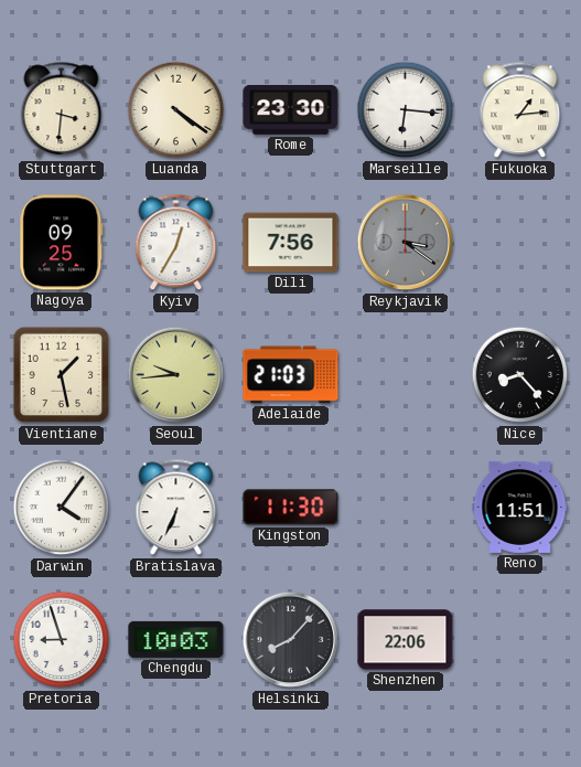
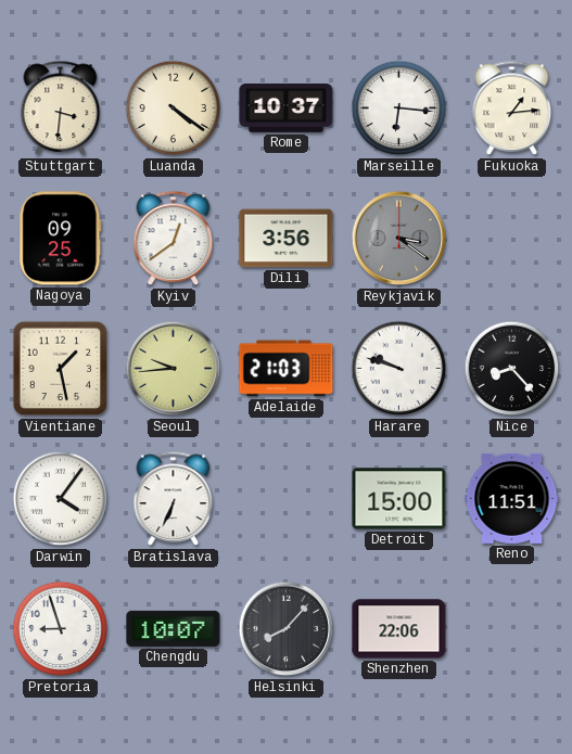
Rome: 23:30 -> 10:37 (287, 108)
Kyiv: 12:35 -> 12:39 (174, 239)
Dili: 7:56 -> 3:56 (287, 239)
Harare: none -> 9:48 (399, 369)
Kingston: 11:30 -> none (291, 508)
Detroit: none -> 15:00 (399, 499)
Chengdu: 10:03 -> 10:07 (174, 628)
